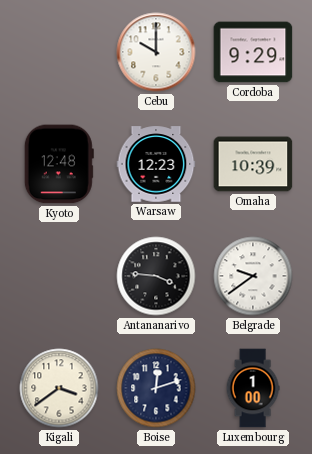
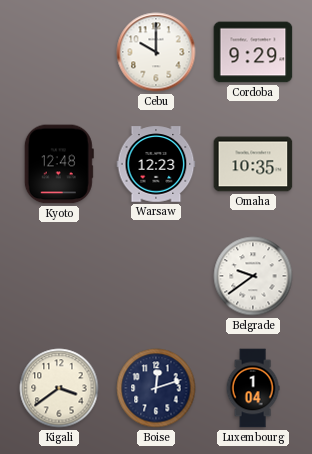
Omaha: 10:39 -> 10:35 (253, 164)
Antananarivo: 3:46 -> none (156, 276)
Luxembourg: 1:00 -> 1:04 (253, 388)
